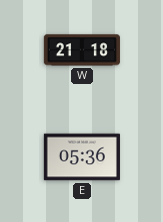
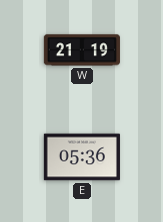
W: 21:18 -> 21:19 (82, 50)
